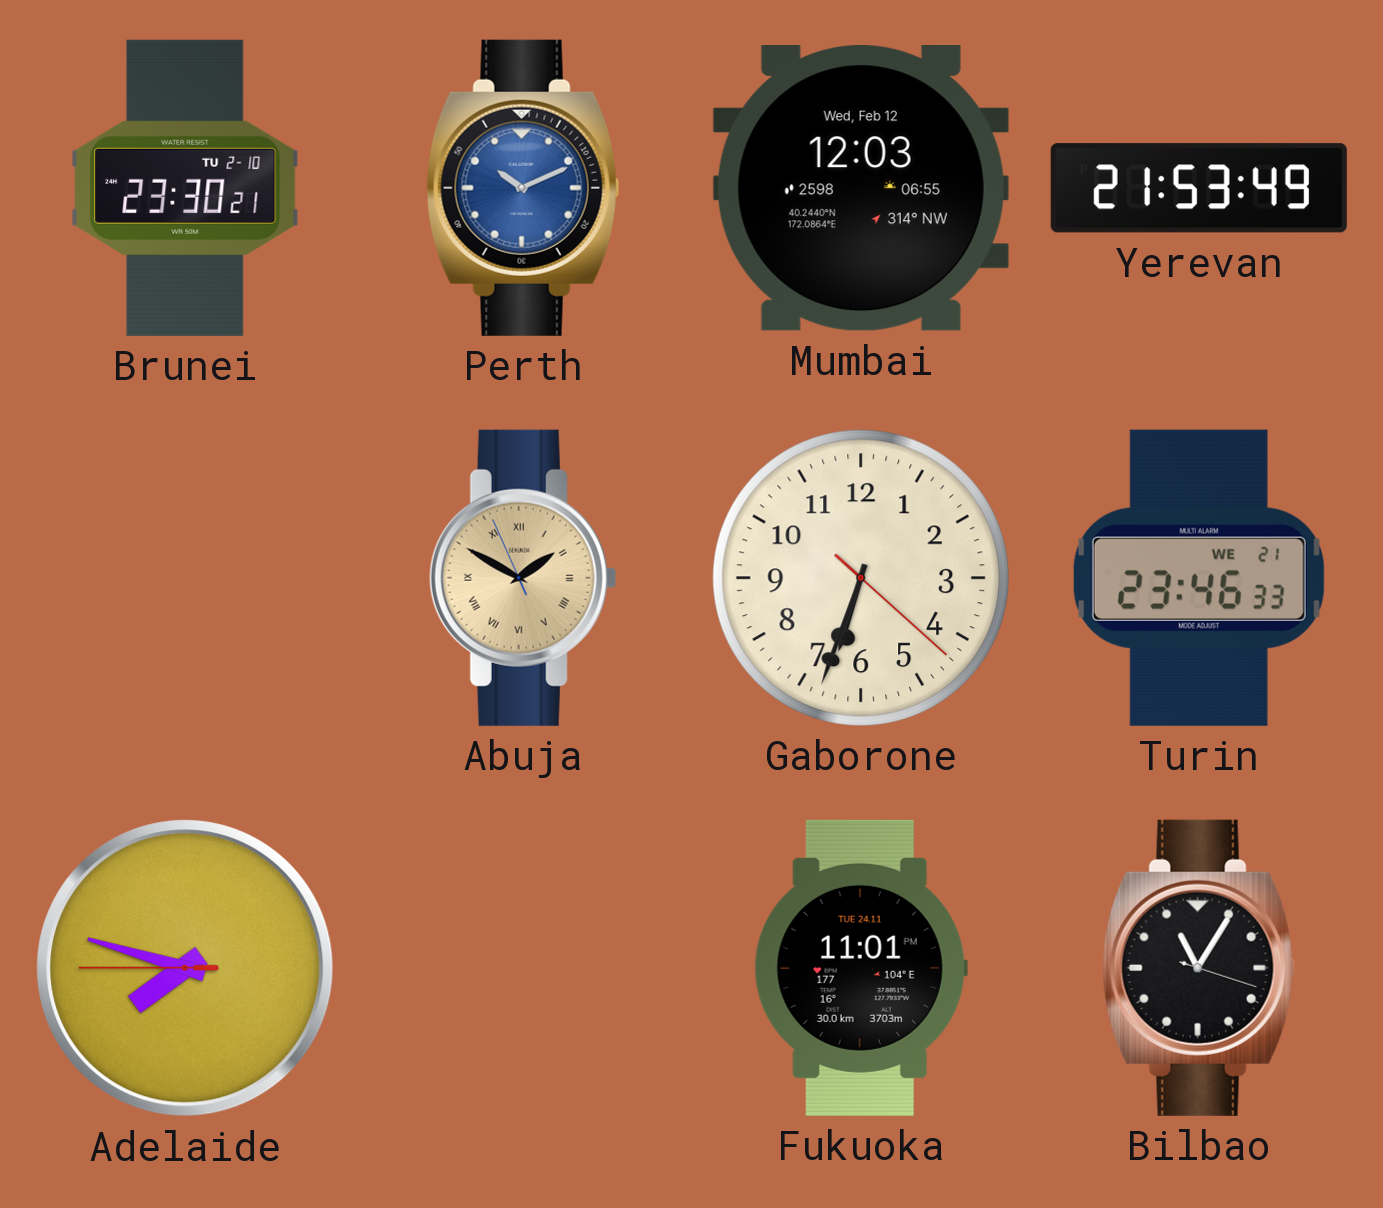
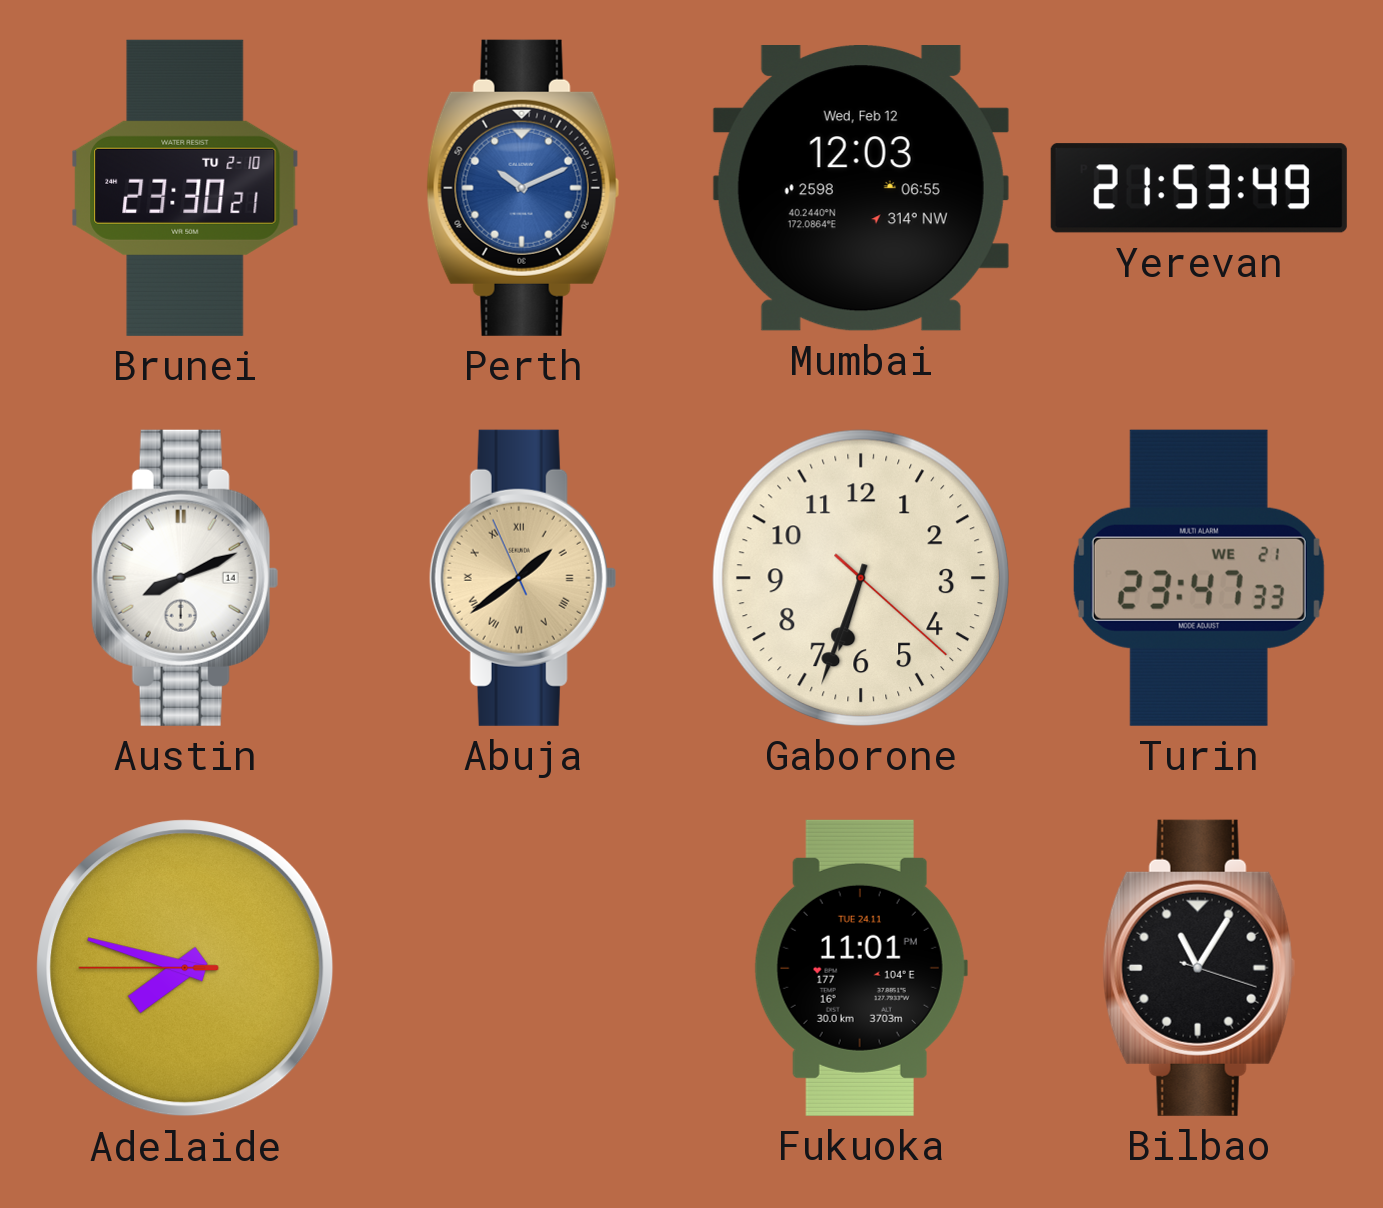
Austin: none -> 8:11 (185, 578)
Abuja: 1:49 -> 1:38 (523, 578)
Turin: 23:46 -> 23:47 (1199, 578)
